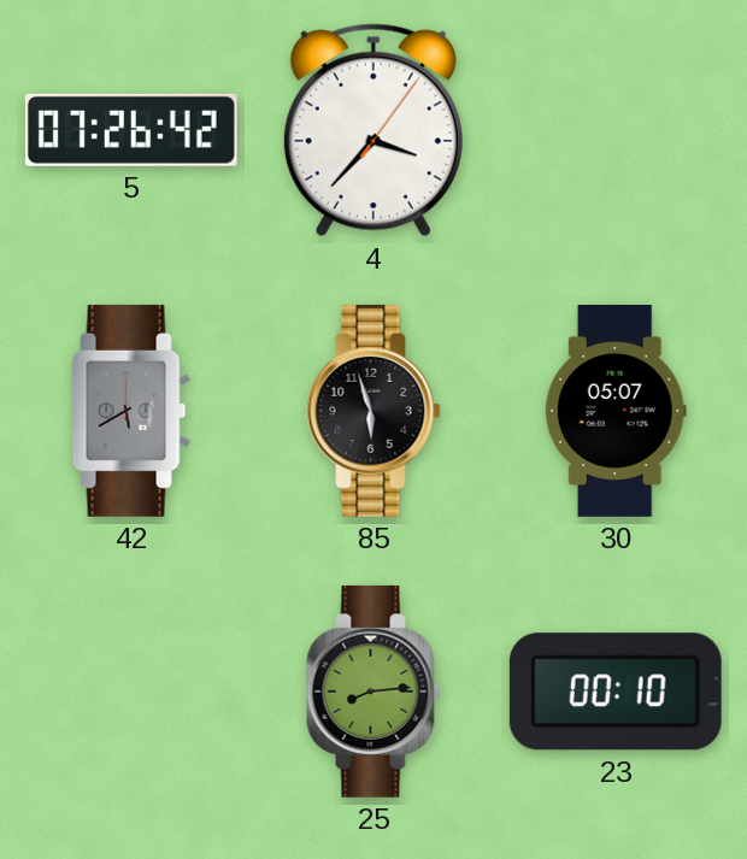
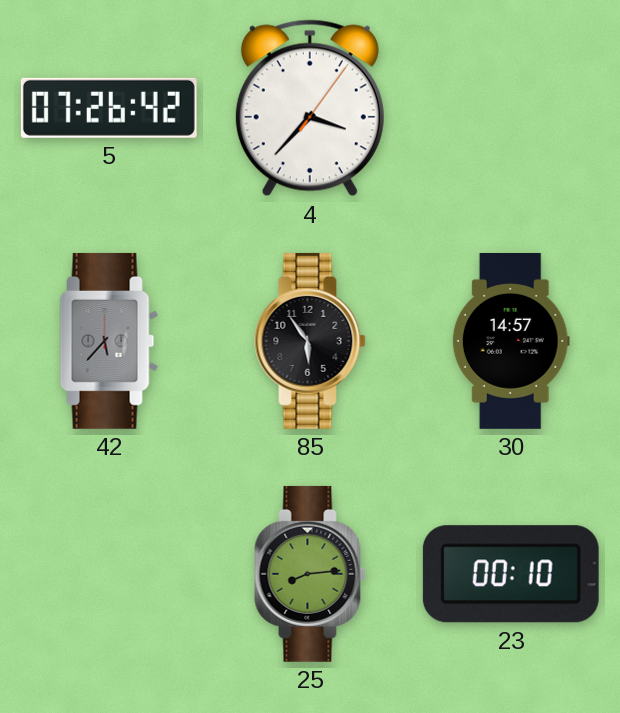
42: 5:40 -> 5:37 (109, 341)
85: 5:57 -> 5:54 (310, 341)
30: 05:07 -> 14:57 (511, 341)
